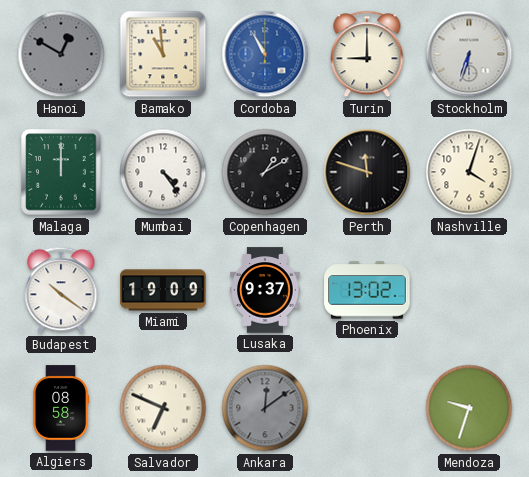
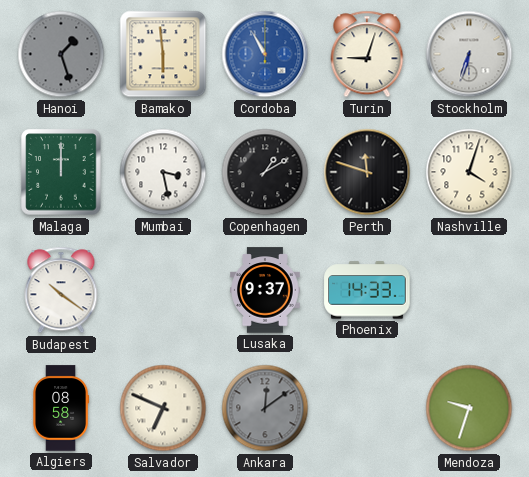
Hanoi: 12:50 -> 1:27 (61, 54)
Bamako: 10:59 -> 5:59 (163, 54)
Turin: 9:00 -> 9:03 (367, 54)
Mumbai: 4:24 -> 3:28 (163, 172)
Miami: 19:09 -> none (163, 290)
Phoenix: 13:02 -> 14:33 (367, 290)
